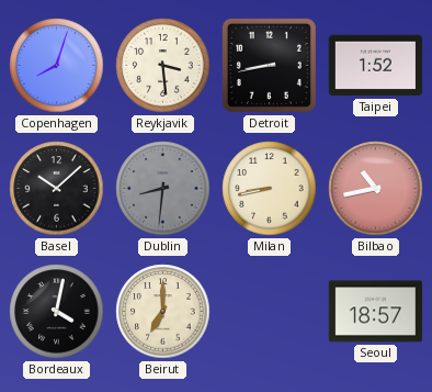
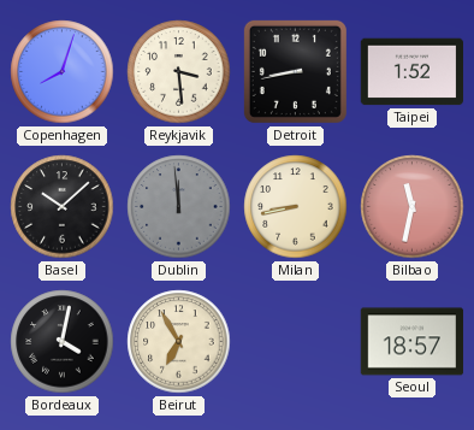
Dublin: 8:31 -> 11:59 (179, 207)
Bilbao: 10:43 -> 11:32 (413, 207)
Beirut: 7:00 -> 6:55 (179, 342)
